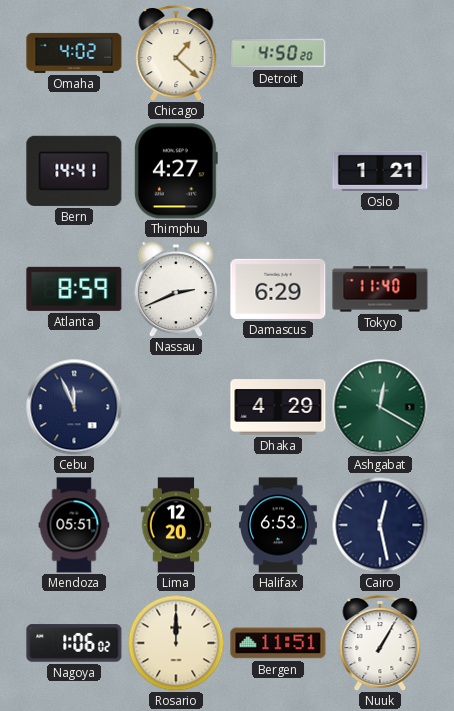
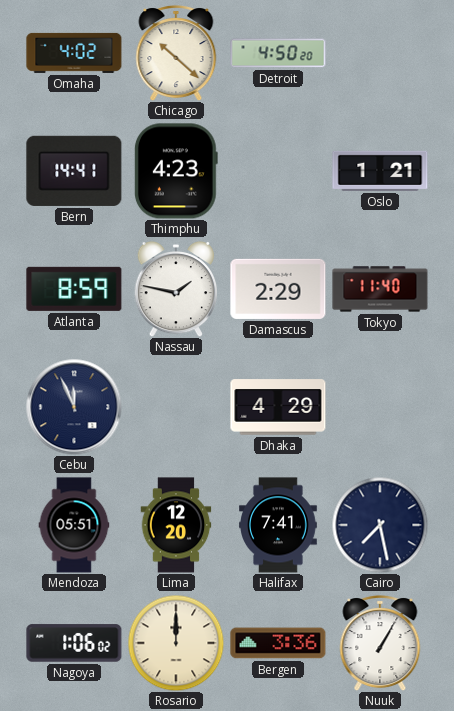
Chicago: 1:22 -> 10:22 (176, 54)
Thimphu: 4:27 -> 4:23 (176, 171)
Nassau: 2:41 -> 1:47 (176, 289)
Damascus: 6:29 -> 2:29 (278, 289)
Ashgabat: 12:20 -> none (380, 407)
Halifax: 6:53 -> 7:41 (279, 525)
Cairo: 12:28 -> 7:28 (380, 525)
Bergen: 11:51 -> 3:36 (278, 643)
